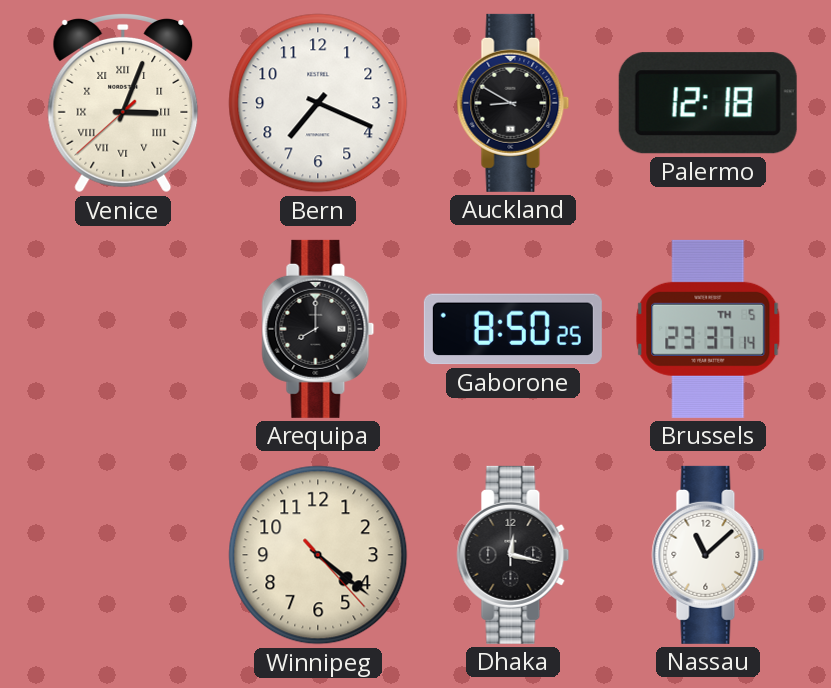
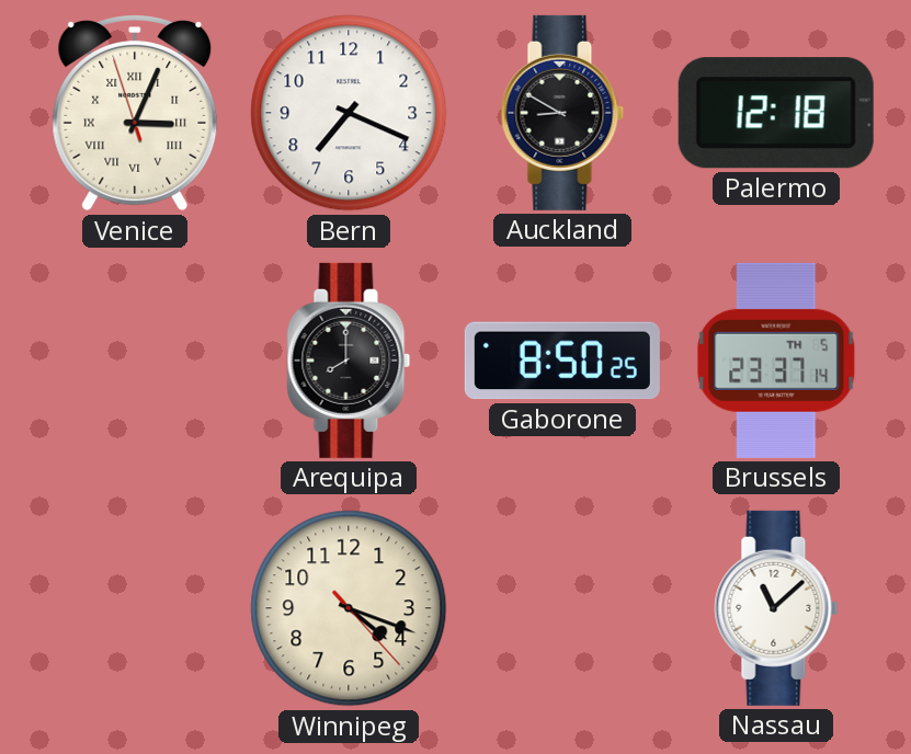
Venice: 3:03:38 -> 3:03:57 (135, 114)
Winnipeg: 4:21 -> 4:18 (349, 608)
Dhaka: 12:17 -> none (513, 555)
